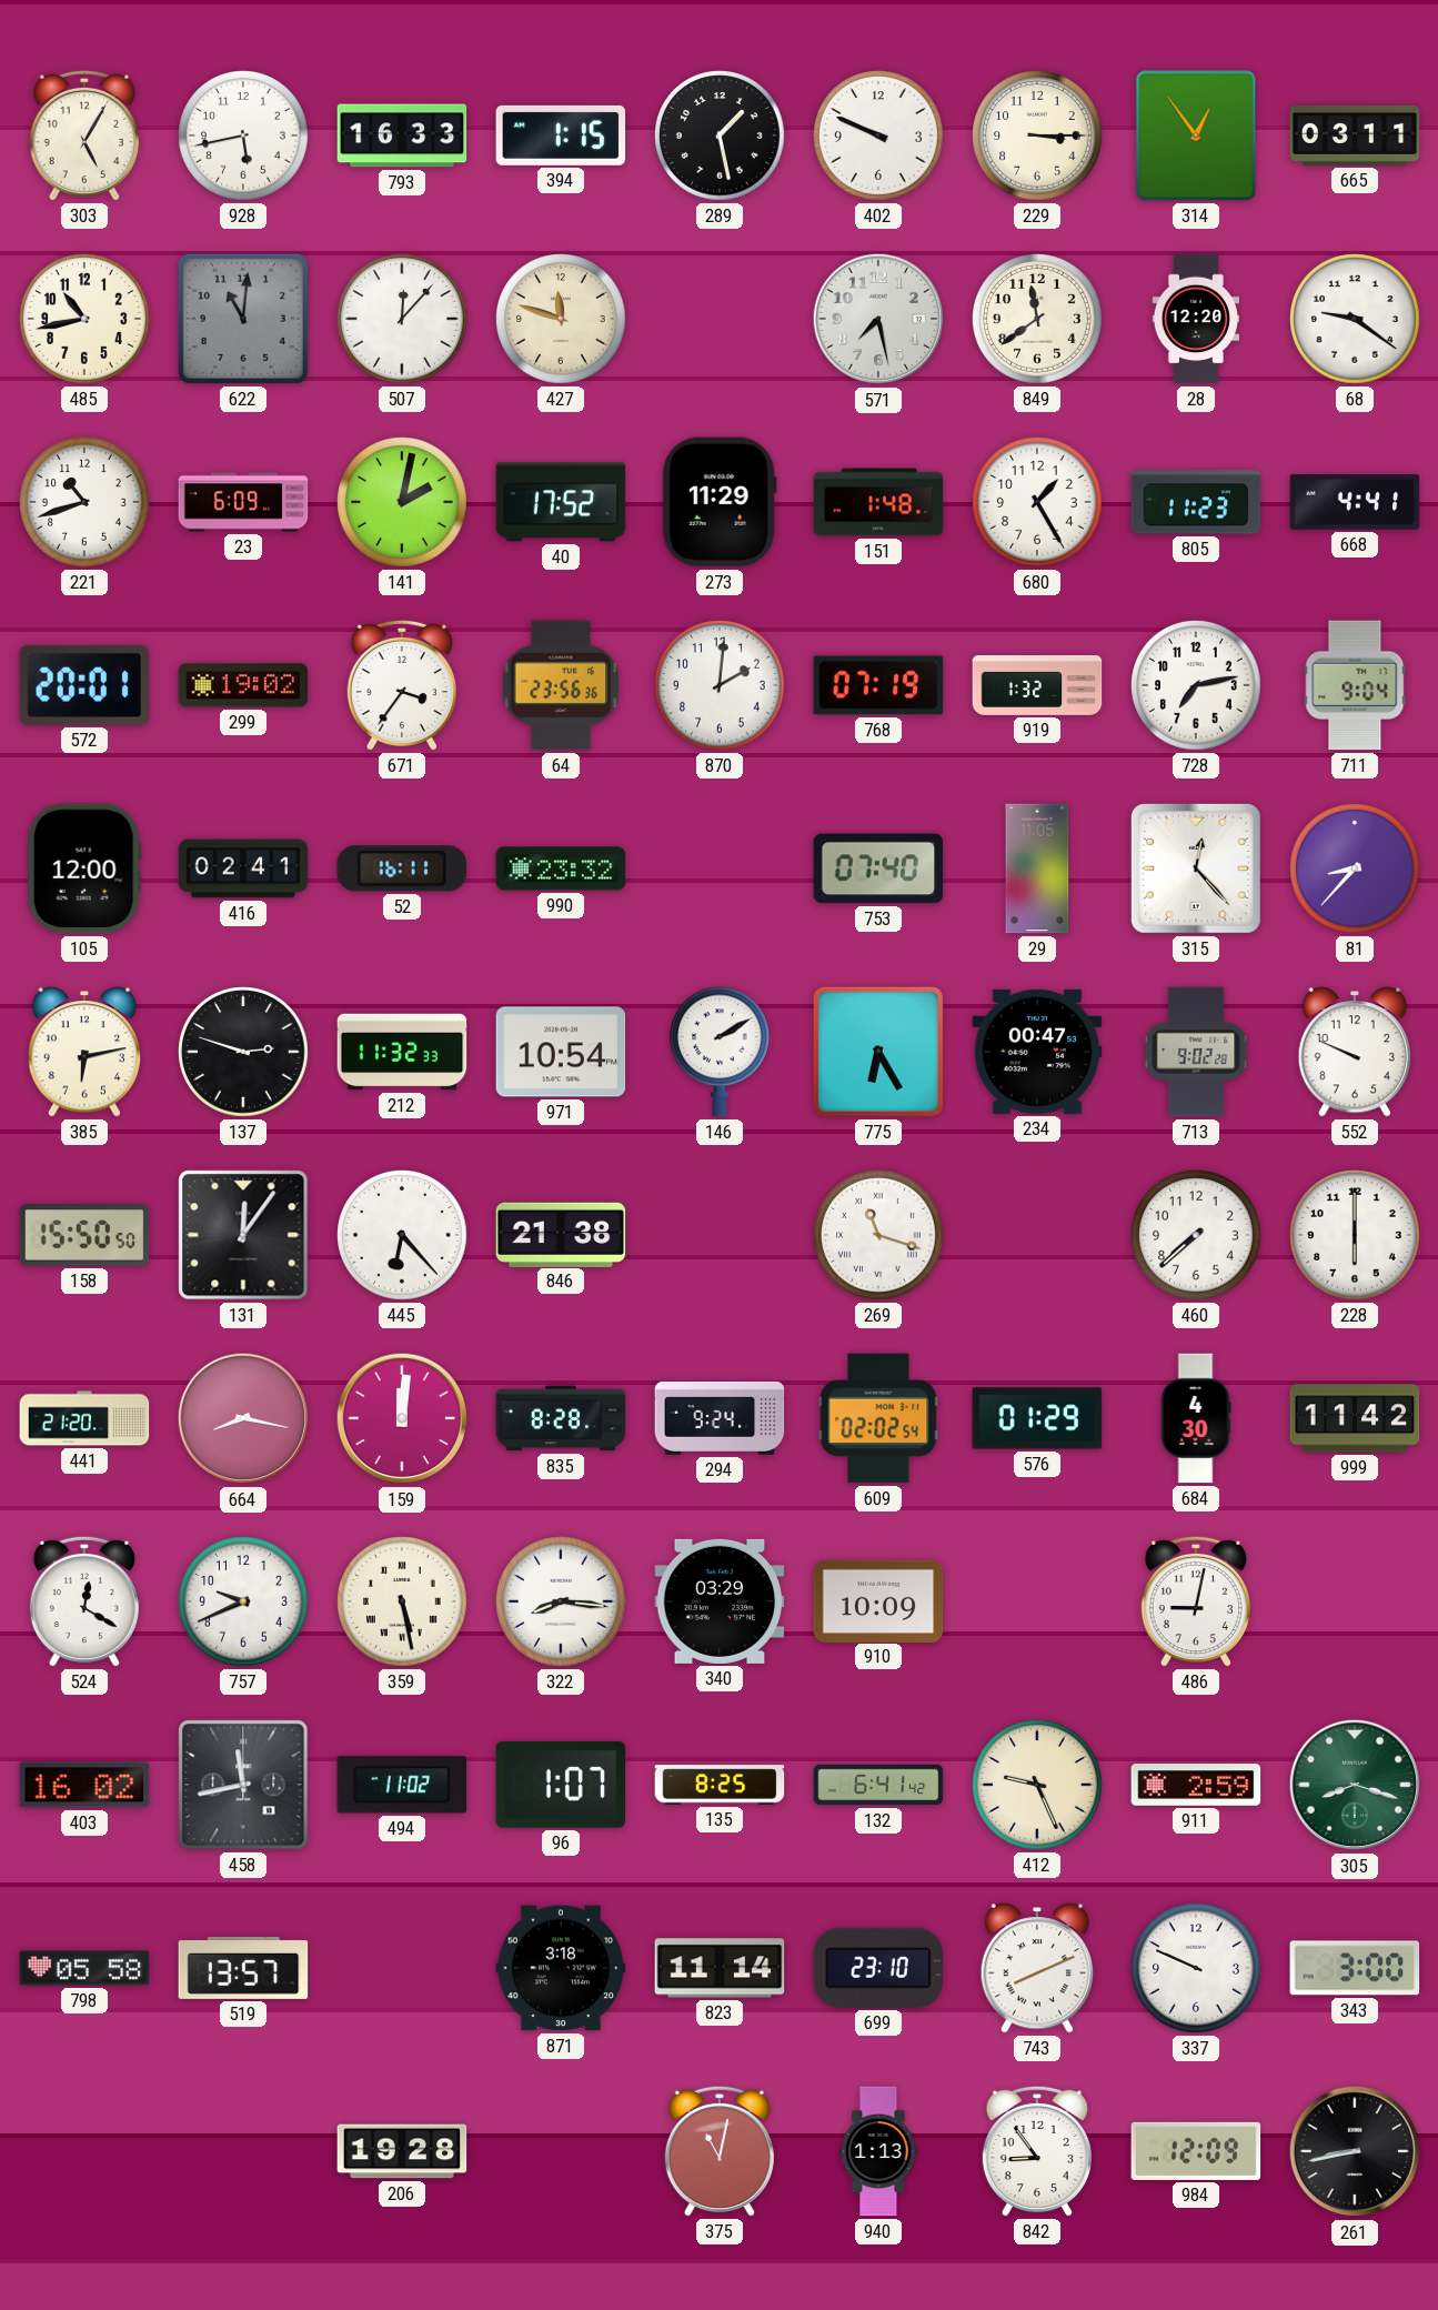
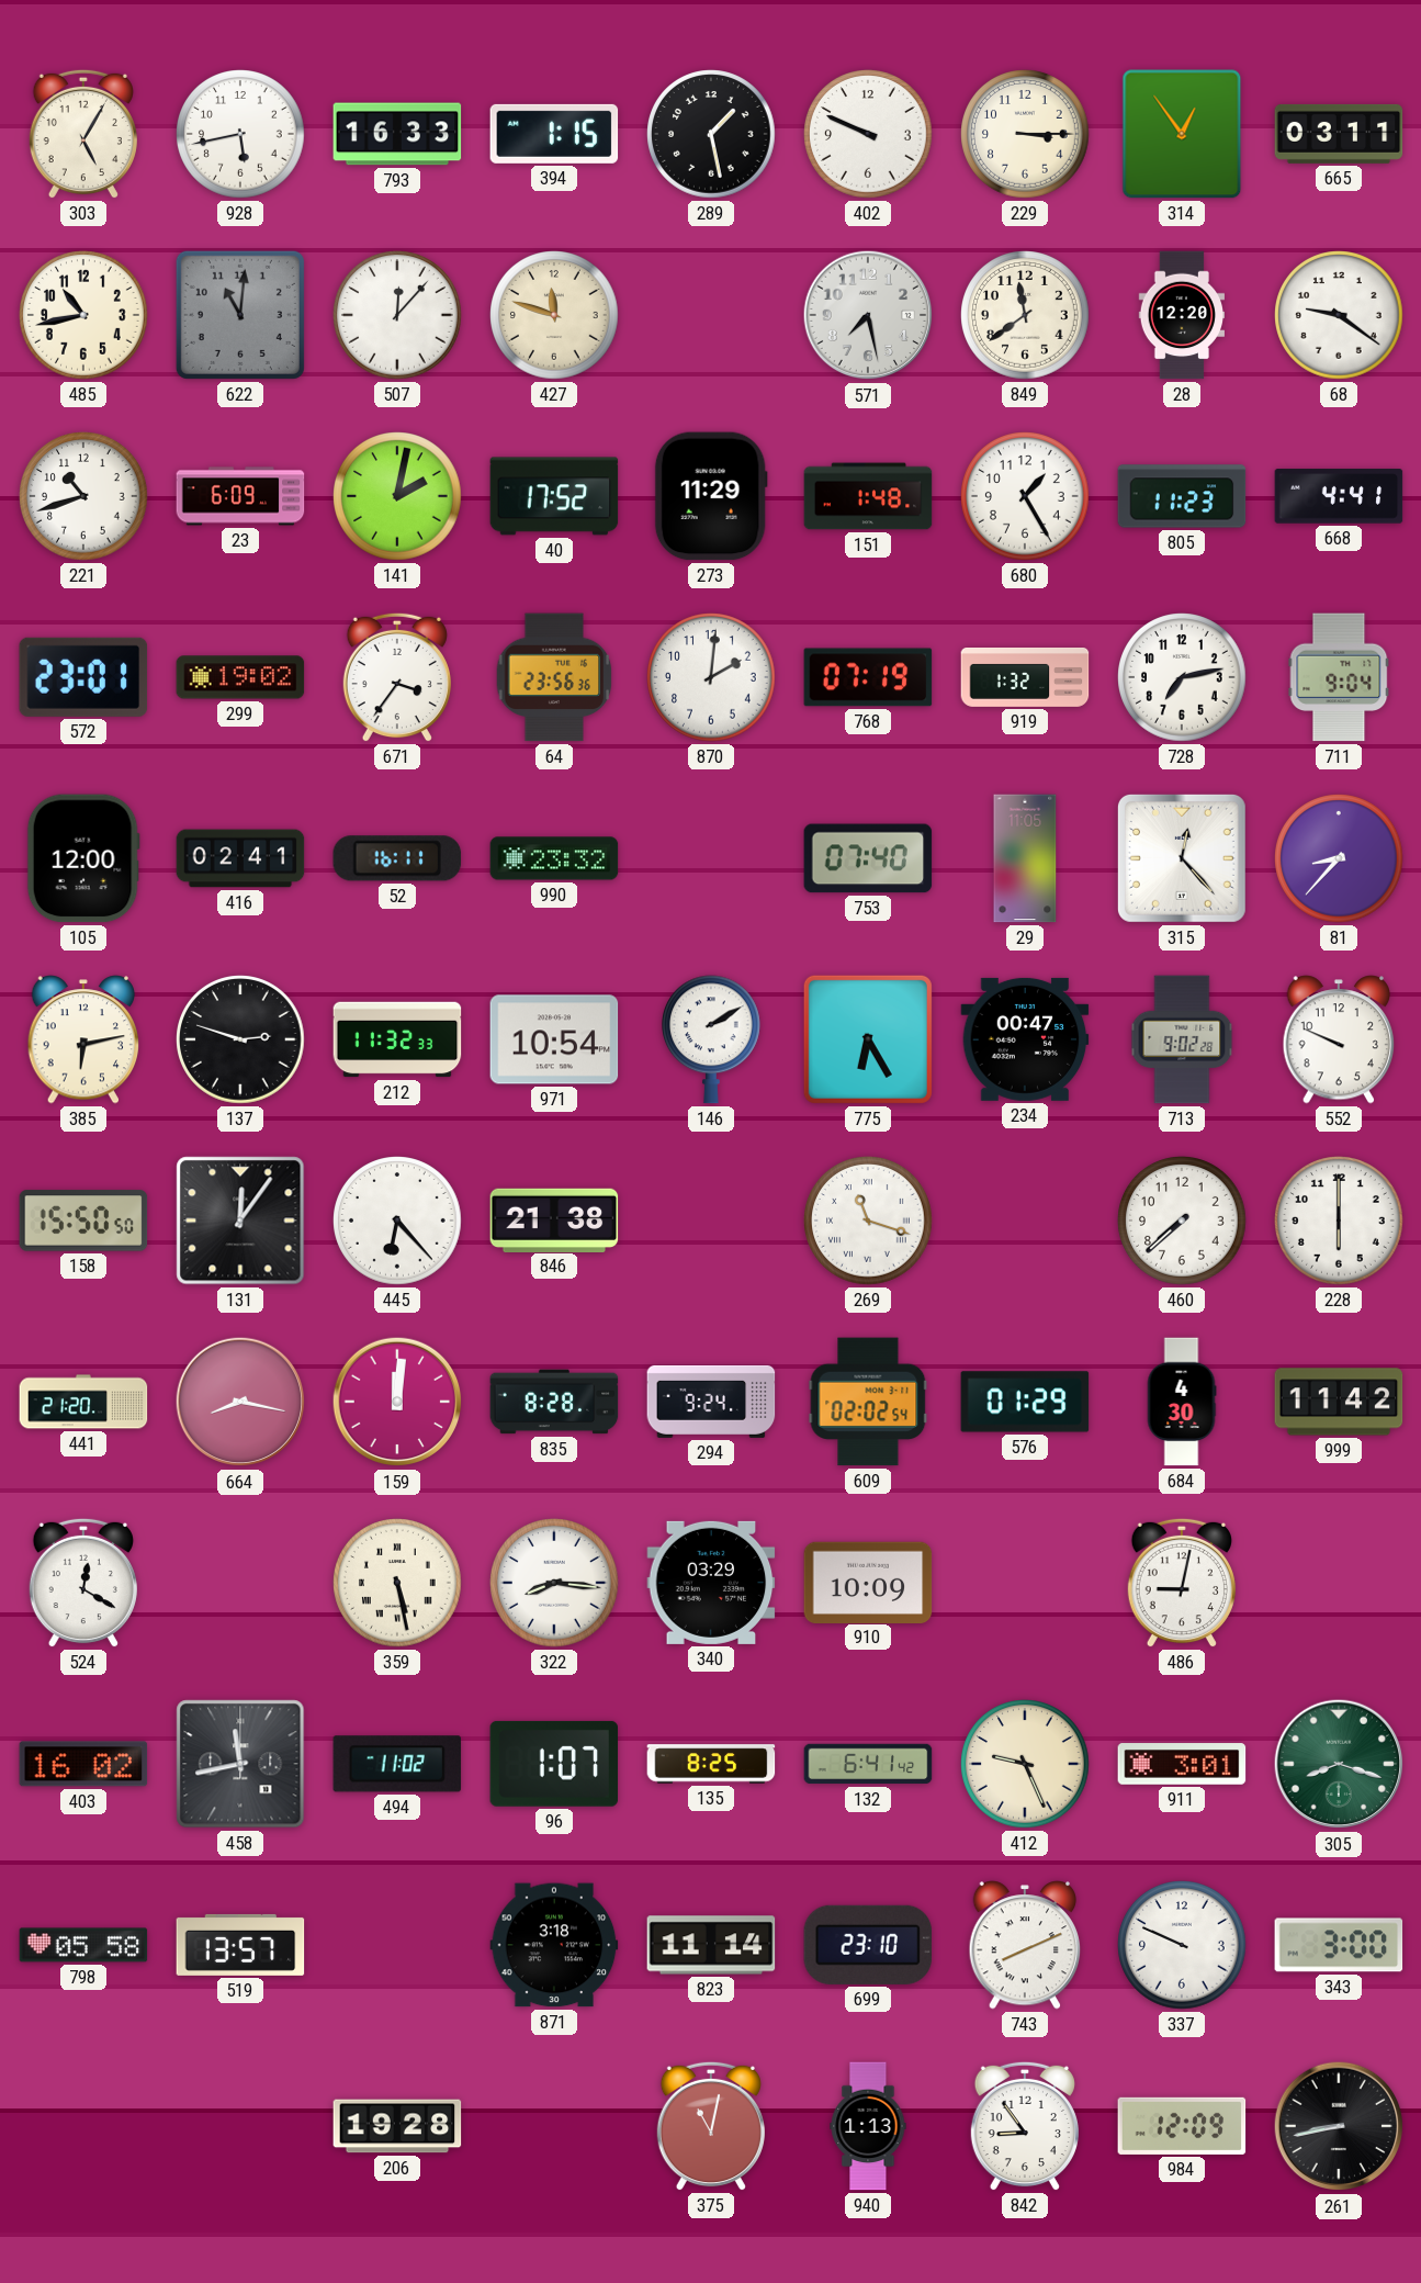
572: 20:01 -> 23:01 (83, 677)
757: 9:41 -> none (243, 1601)
911: 2:59 -> 3:01 (1182, 1764)
